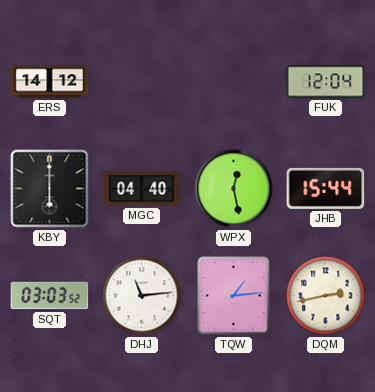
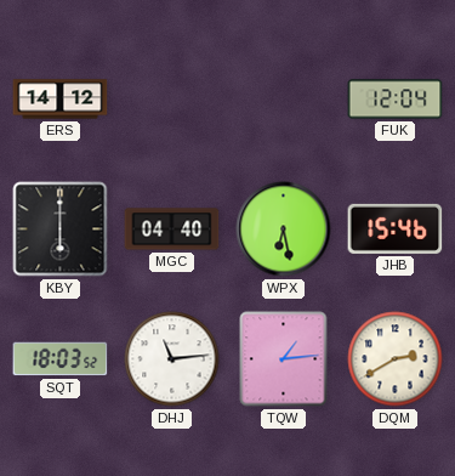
WPX: 12:28 -> 6:28 (284, 229)
JHB: 15:44 -> 15:46 (396, 228)
SQT: 03:03 -> 18:03 (61, 359)
DQM: 2:43 -> 2:40 (396, 359)
